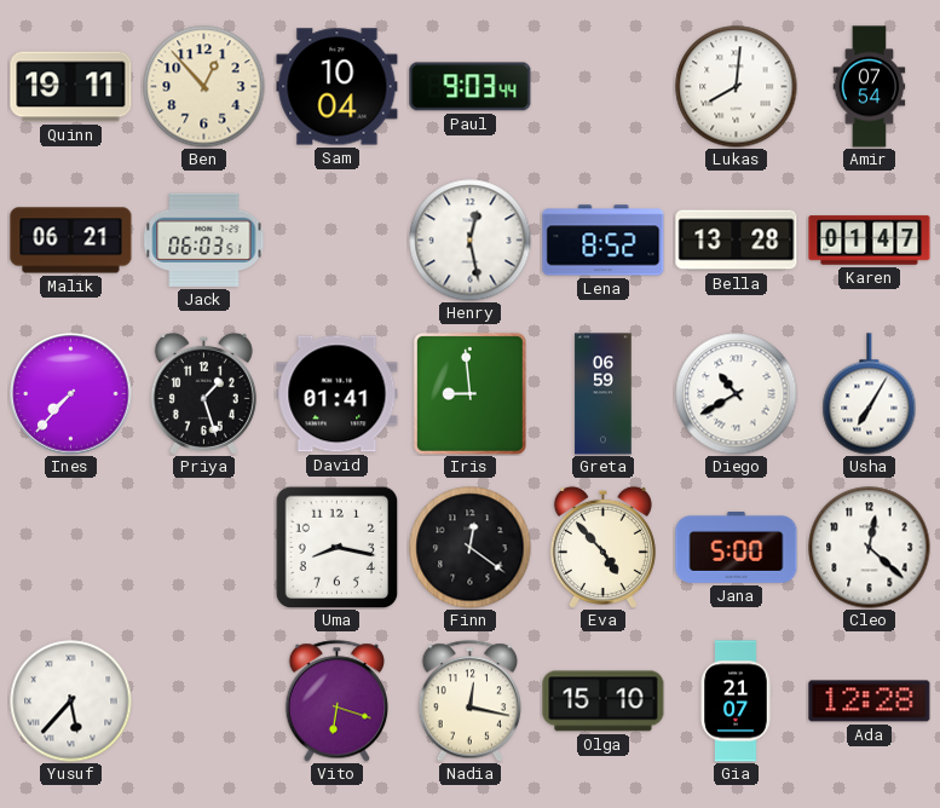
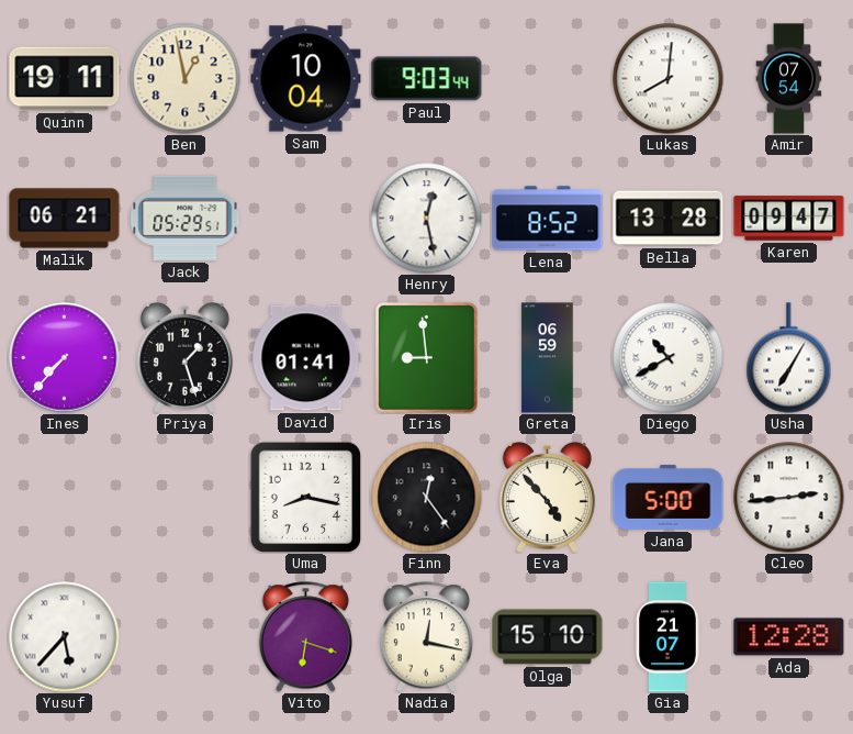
Ben: 12:53 -> 12:58 (186, 79)
Jack: 06:03 -> 05:29 (186, 218)
Karen: 01:47 -> 09:47 (789, 219)
Finn: 12:21 -> 12:24 (427, 498)
Cleo: 12:22 -> 2:44 (789, 498)
